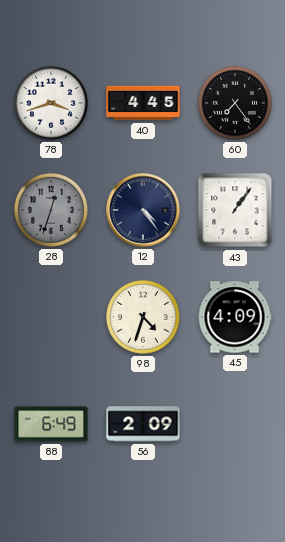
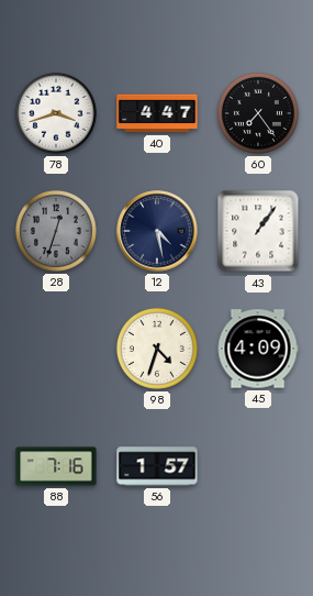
40: 4:45 -> 4:47 (157, 113)
12: 4:24 -> 4:28 (157, 231)
88: 6:49 -> 7:16 (56, 466)
56: 2:09 -> 1:57 (157, 466)
